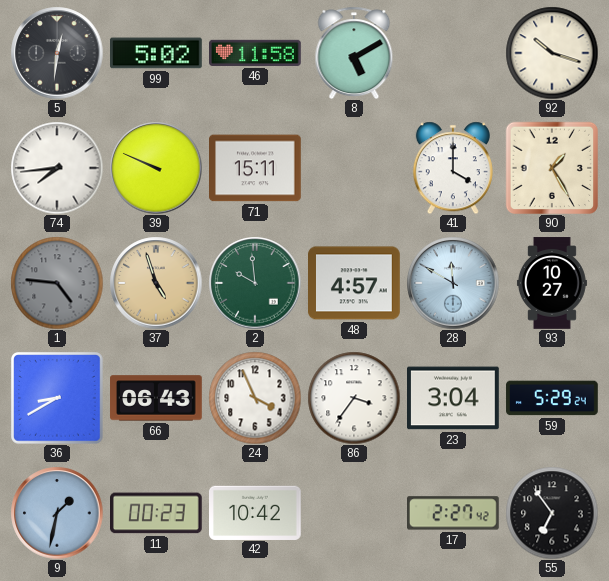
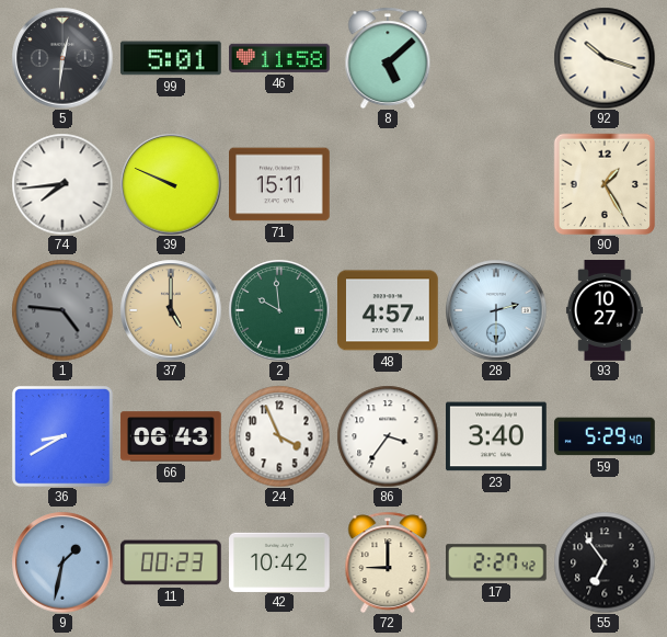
99: 5:02 -> 5:01 (172, 58)
8: 5:10 -> 5:08 (388, 58)
41: 4:00 -> none (453, 168)
37: 4:57 -> 5:00 (171, 310)
28: 11:50 -> 2:30 (496, 310)
23: 3:04 -> 3:40 (497, 436)
59: 5:29:24 -> 5:29:40 (605, 436)
72: none -> 9:00 (388, 562)
